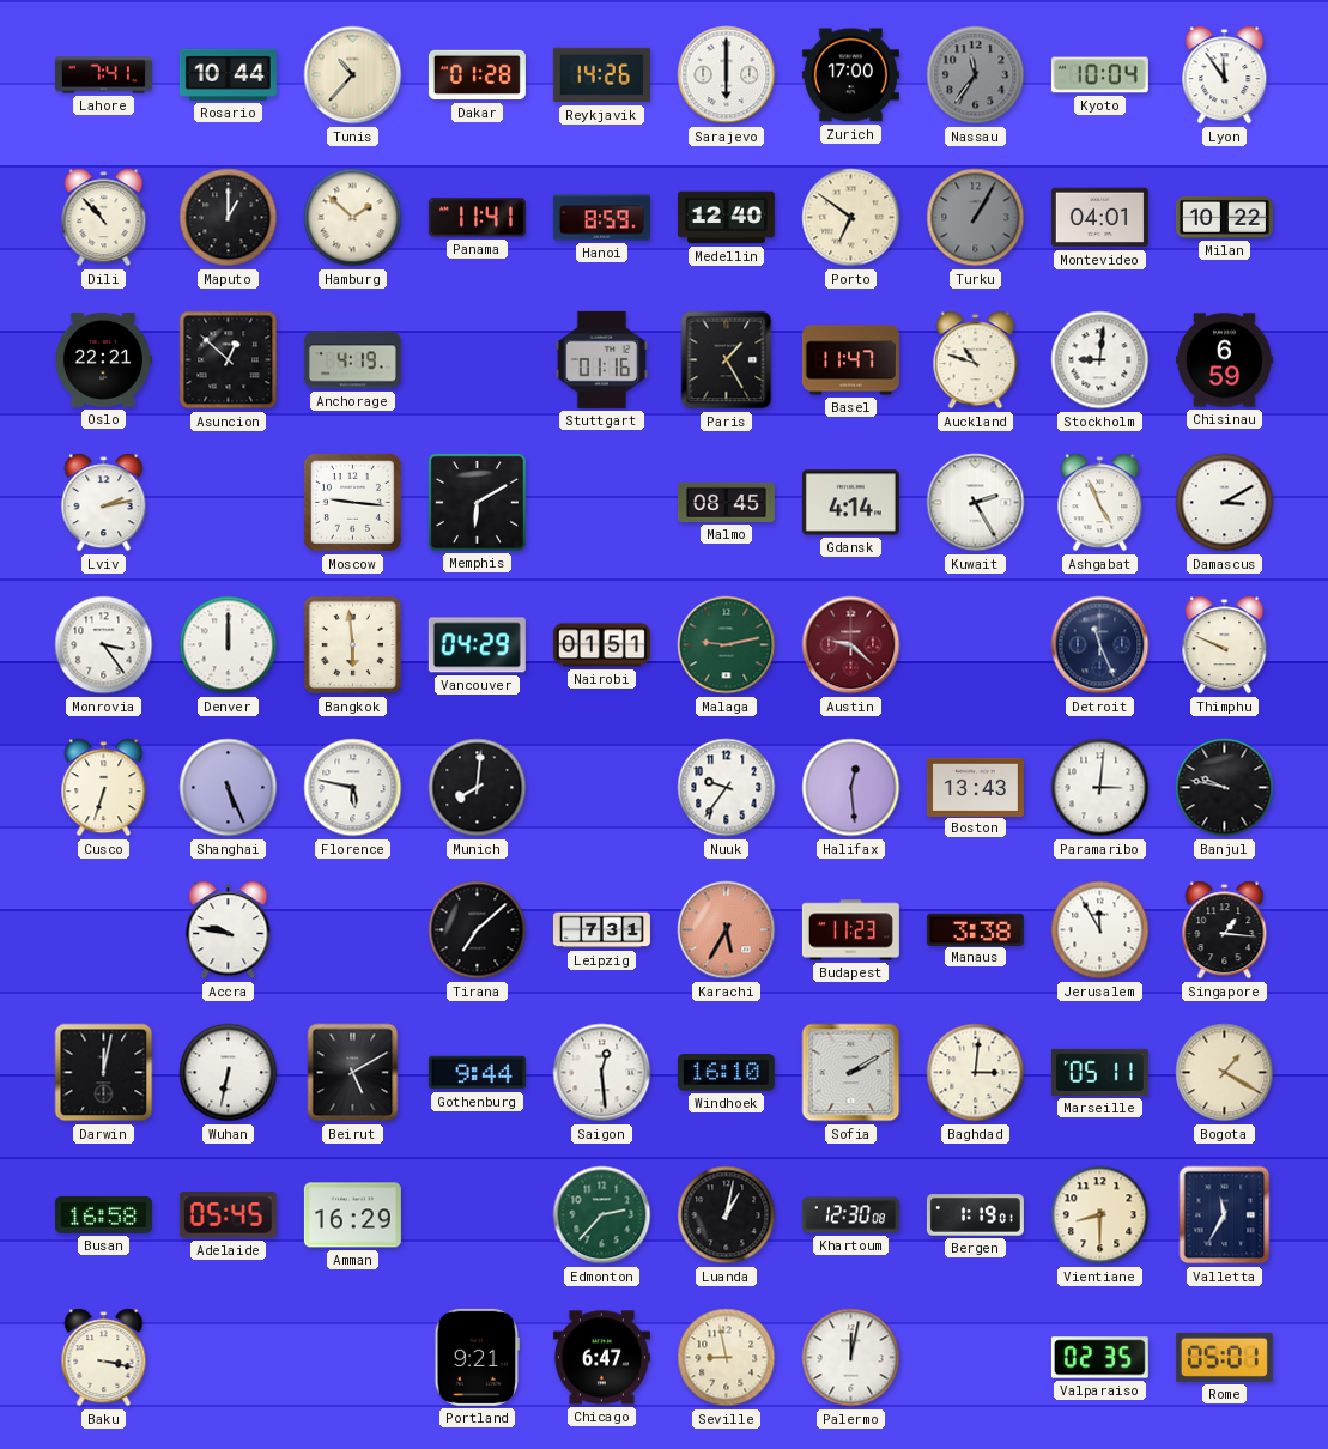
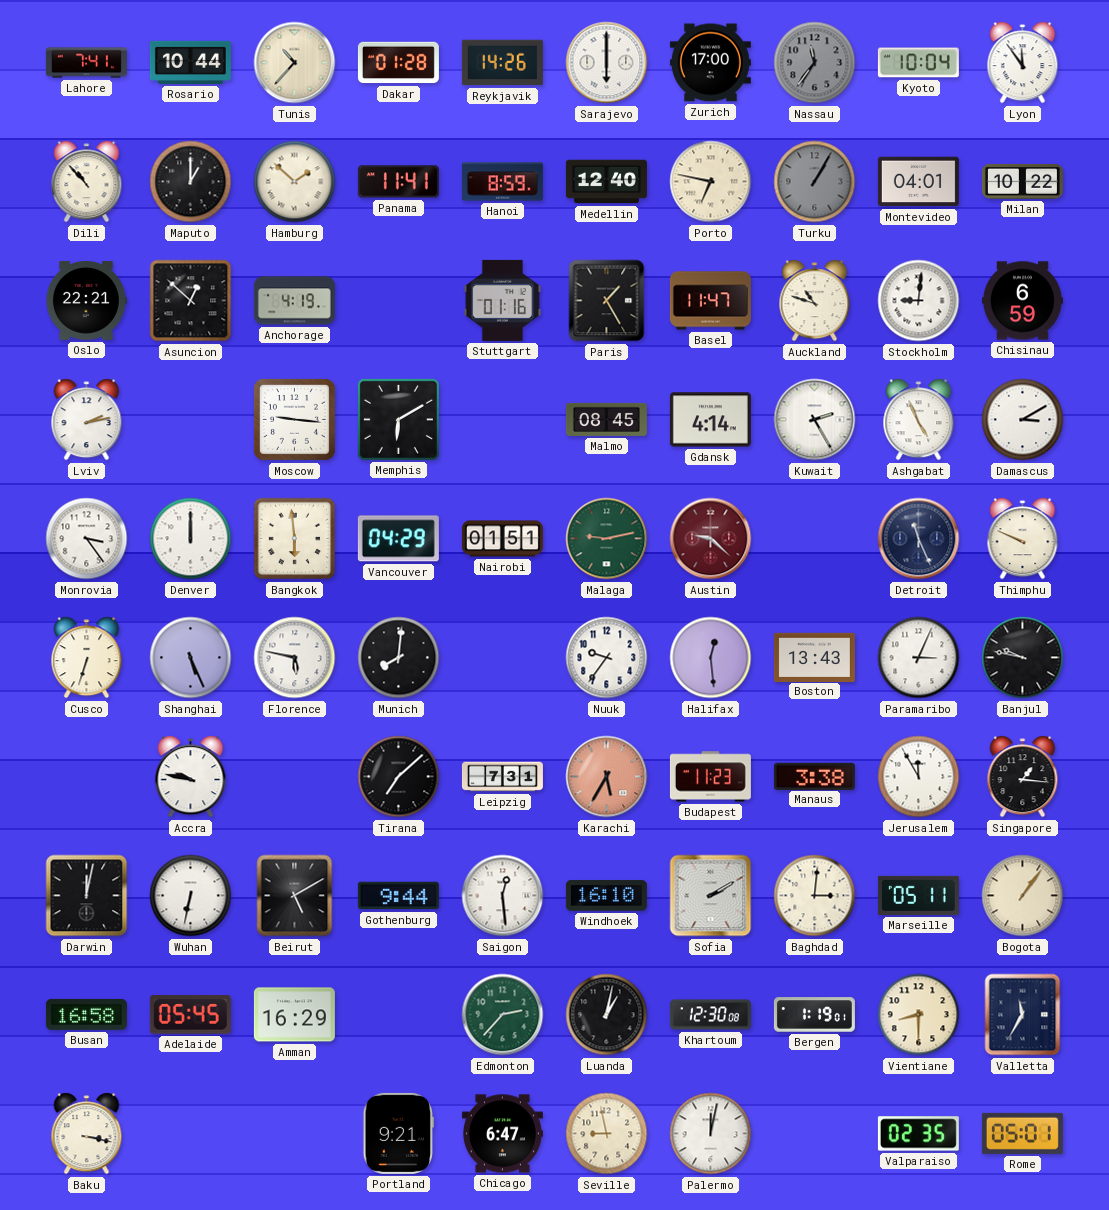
Porto: 6:51 -> 6:47 (711, 182)
Paramaribo: 3:01 -> 3:04 (919, 658)
Bogota: 1:20 -> 1:06 (1023, 896)
